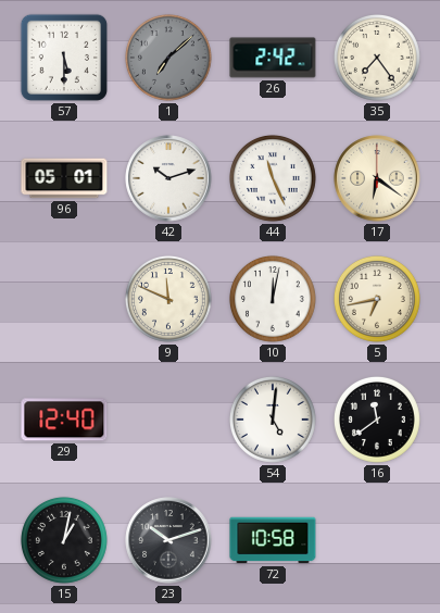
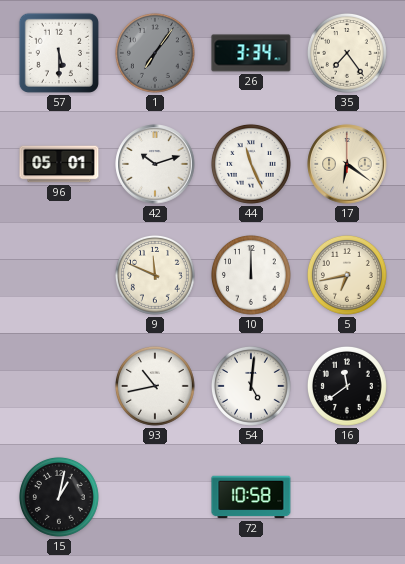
1: 7:08 -> 7:06 (155, 53)
26: 2:42 -> 3:34 (251, 53)
10: 12:02 -> 12:00 (251, 275)
29: 12:40 -> none (64, 420)
93: none -> 10:43 (155, 386)
23: 10:12 -> none (168, 540)
